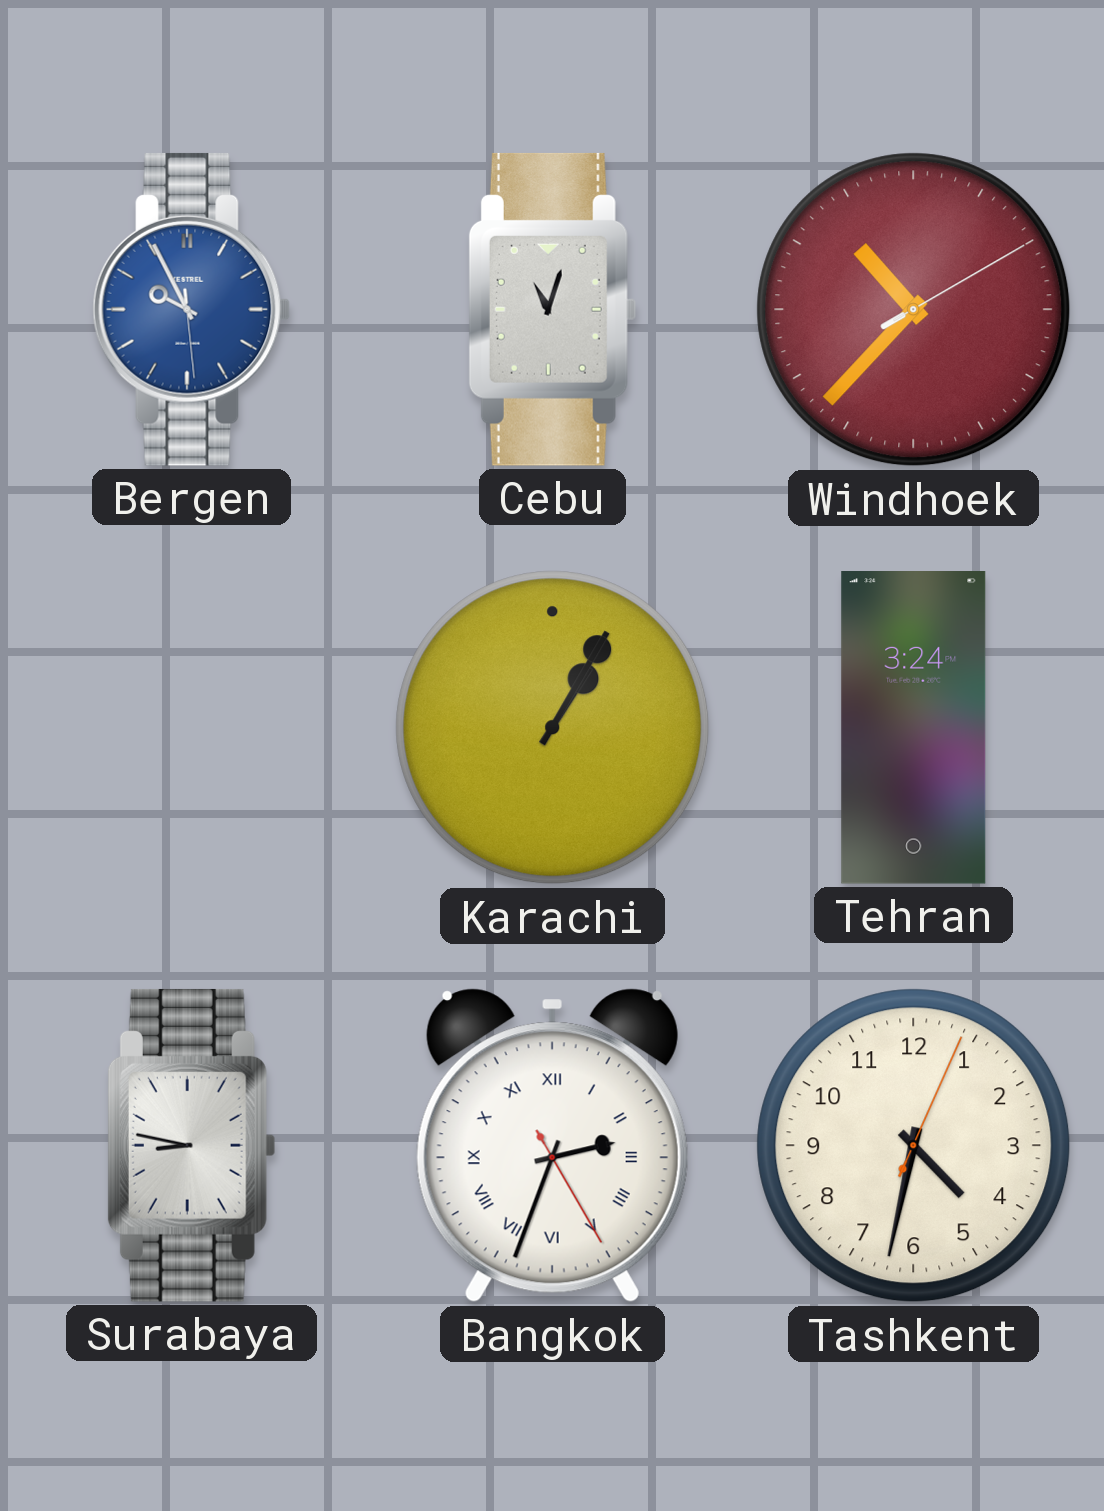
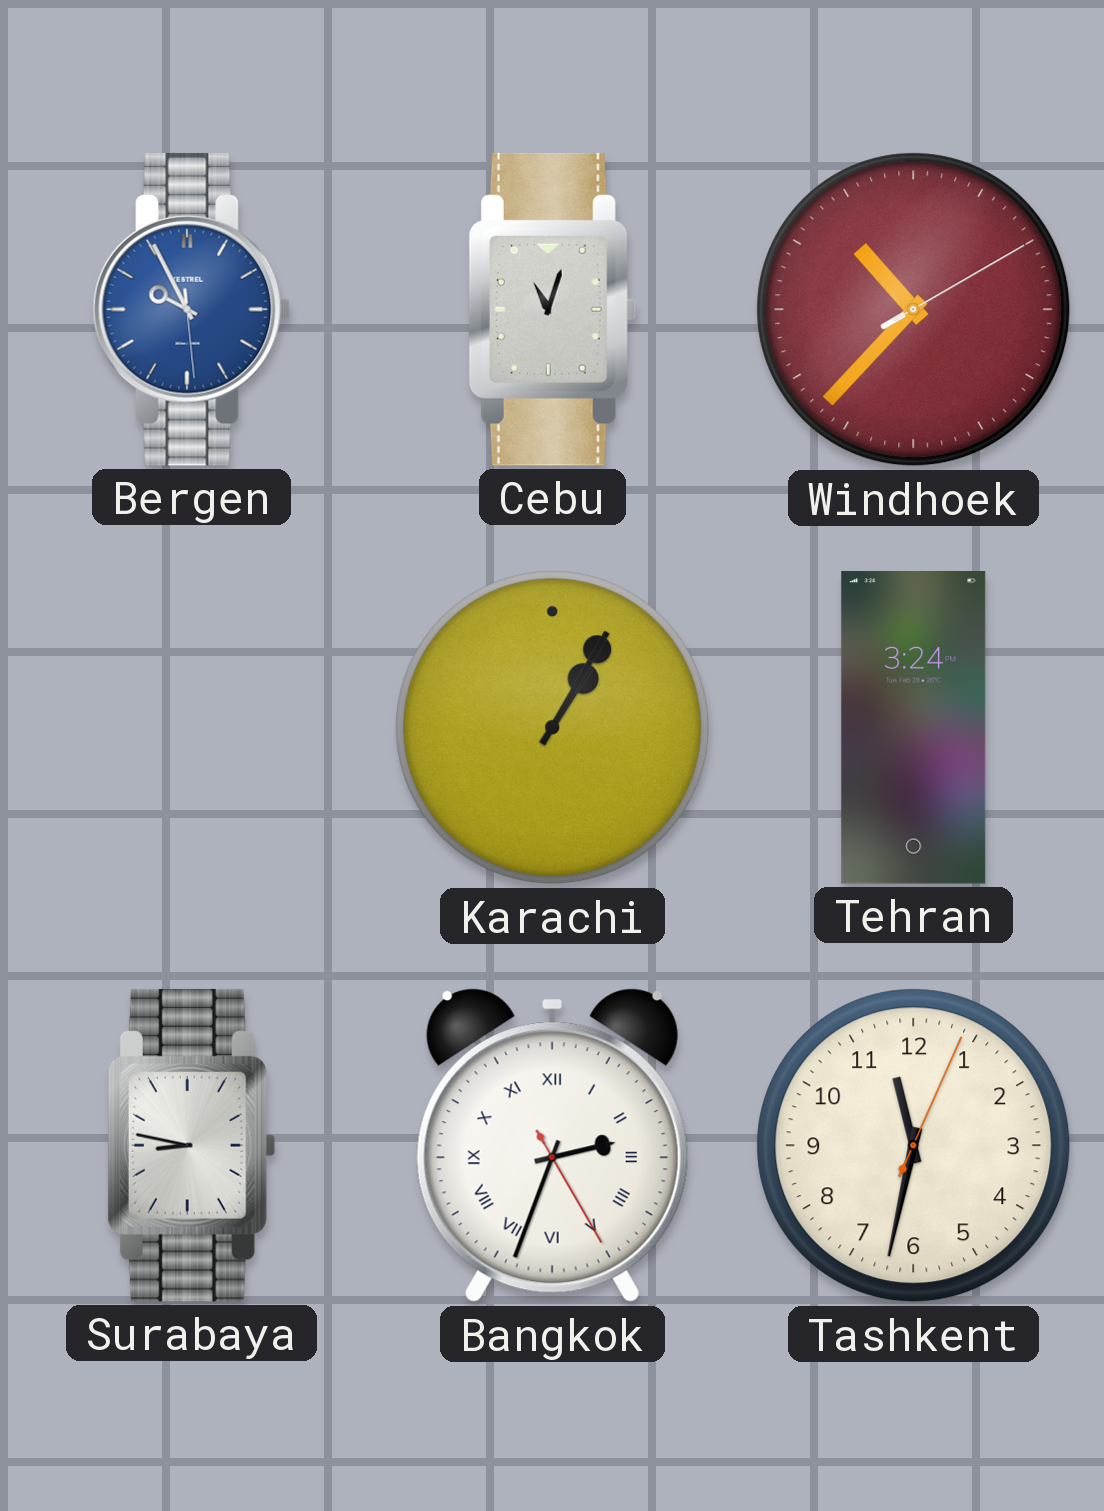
Tashkent: 4:32 -> 11:32 (914, 1146)
